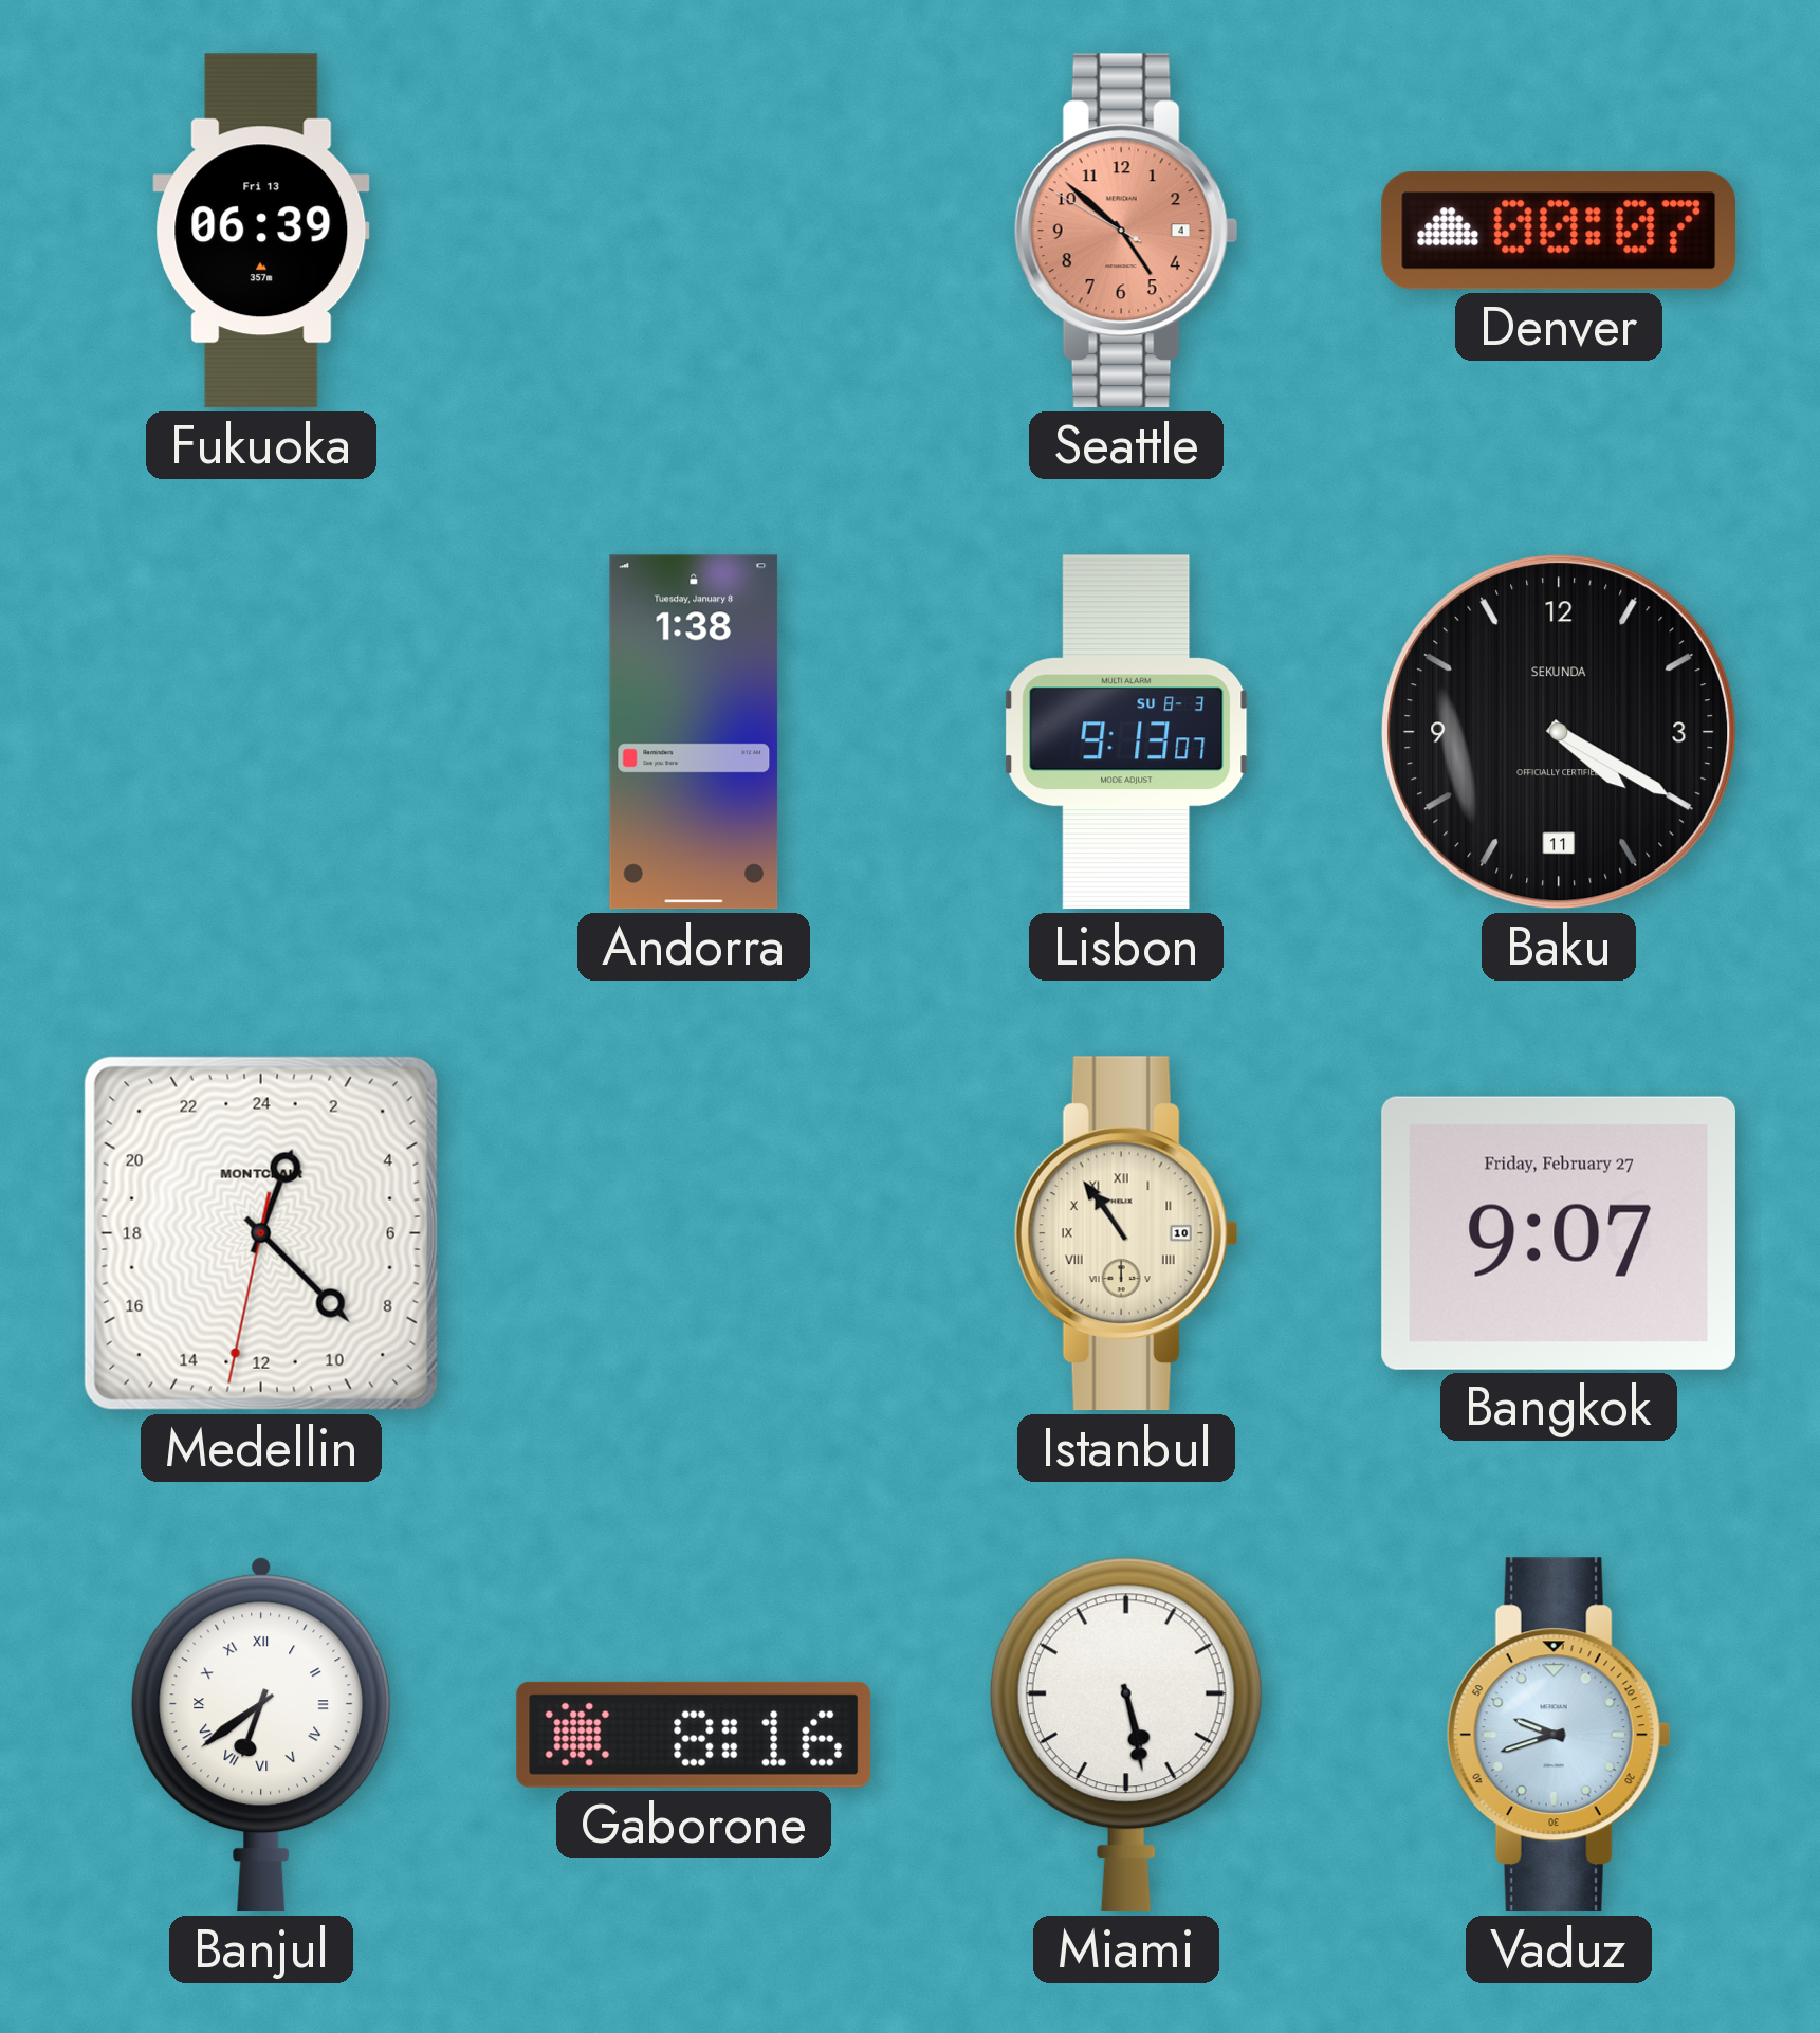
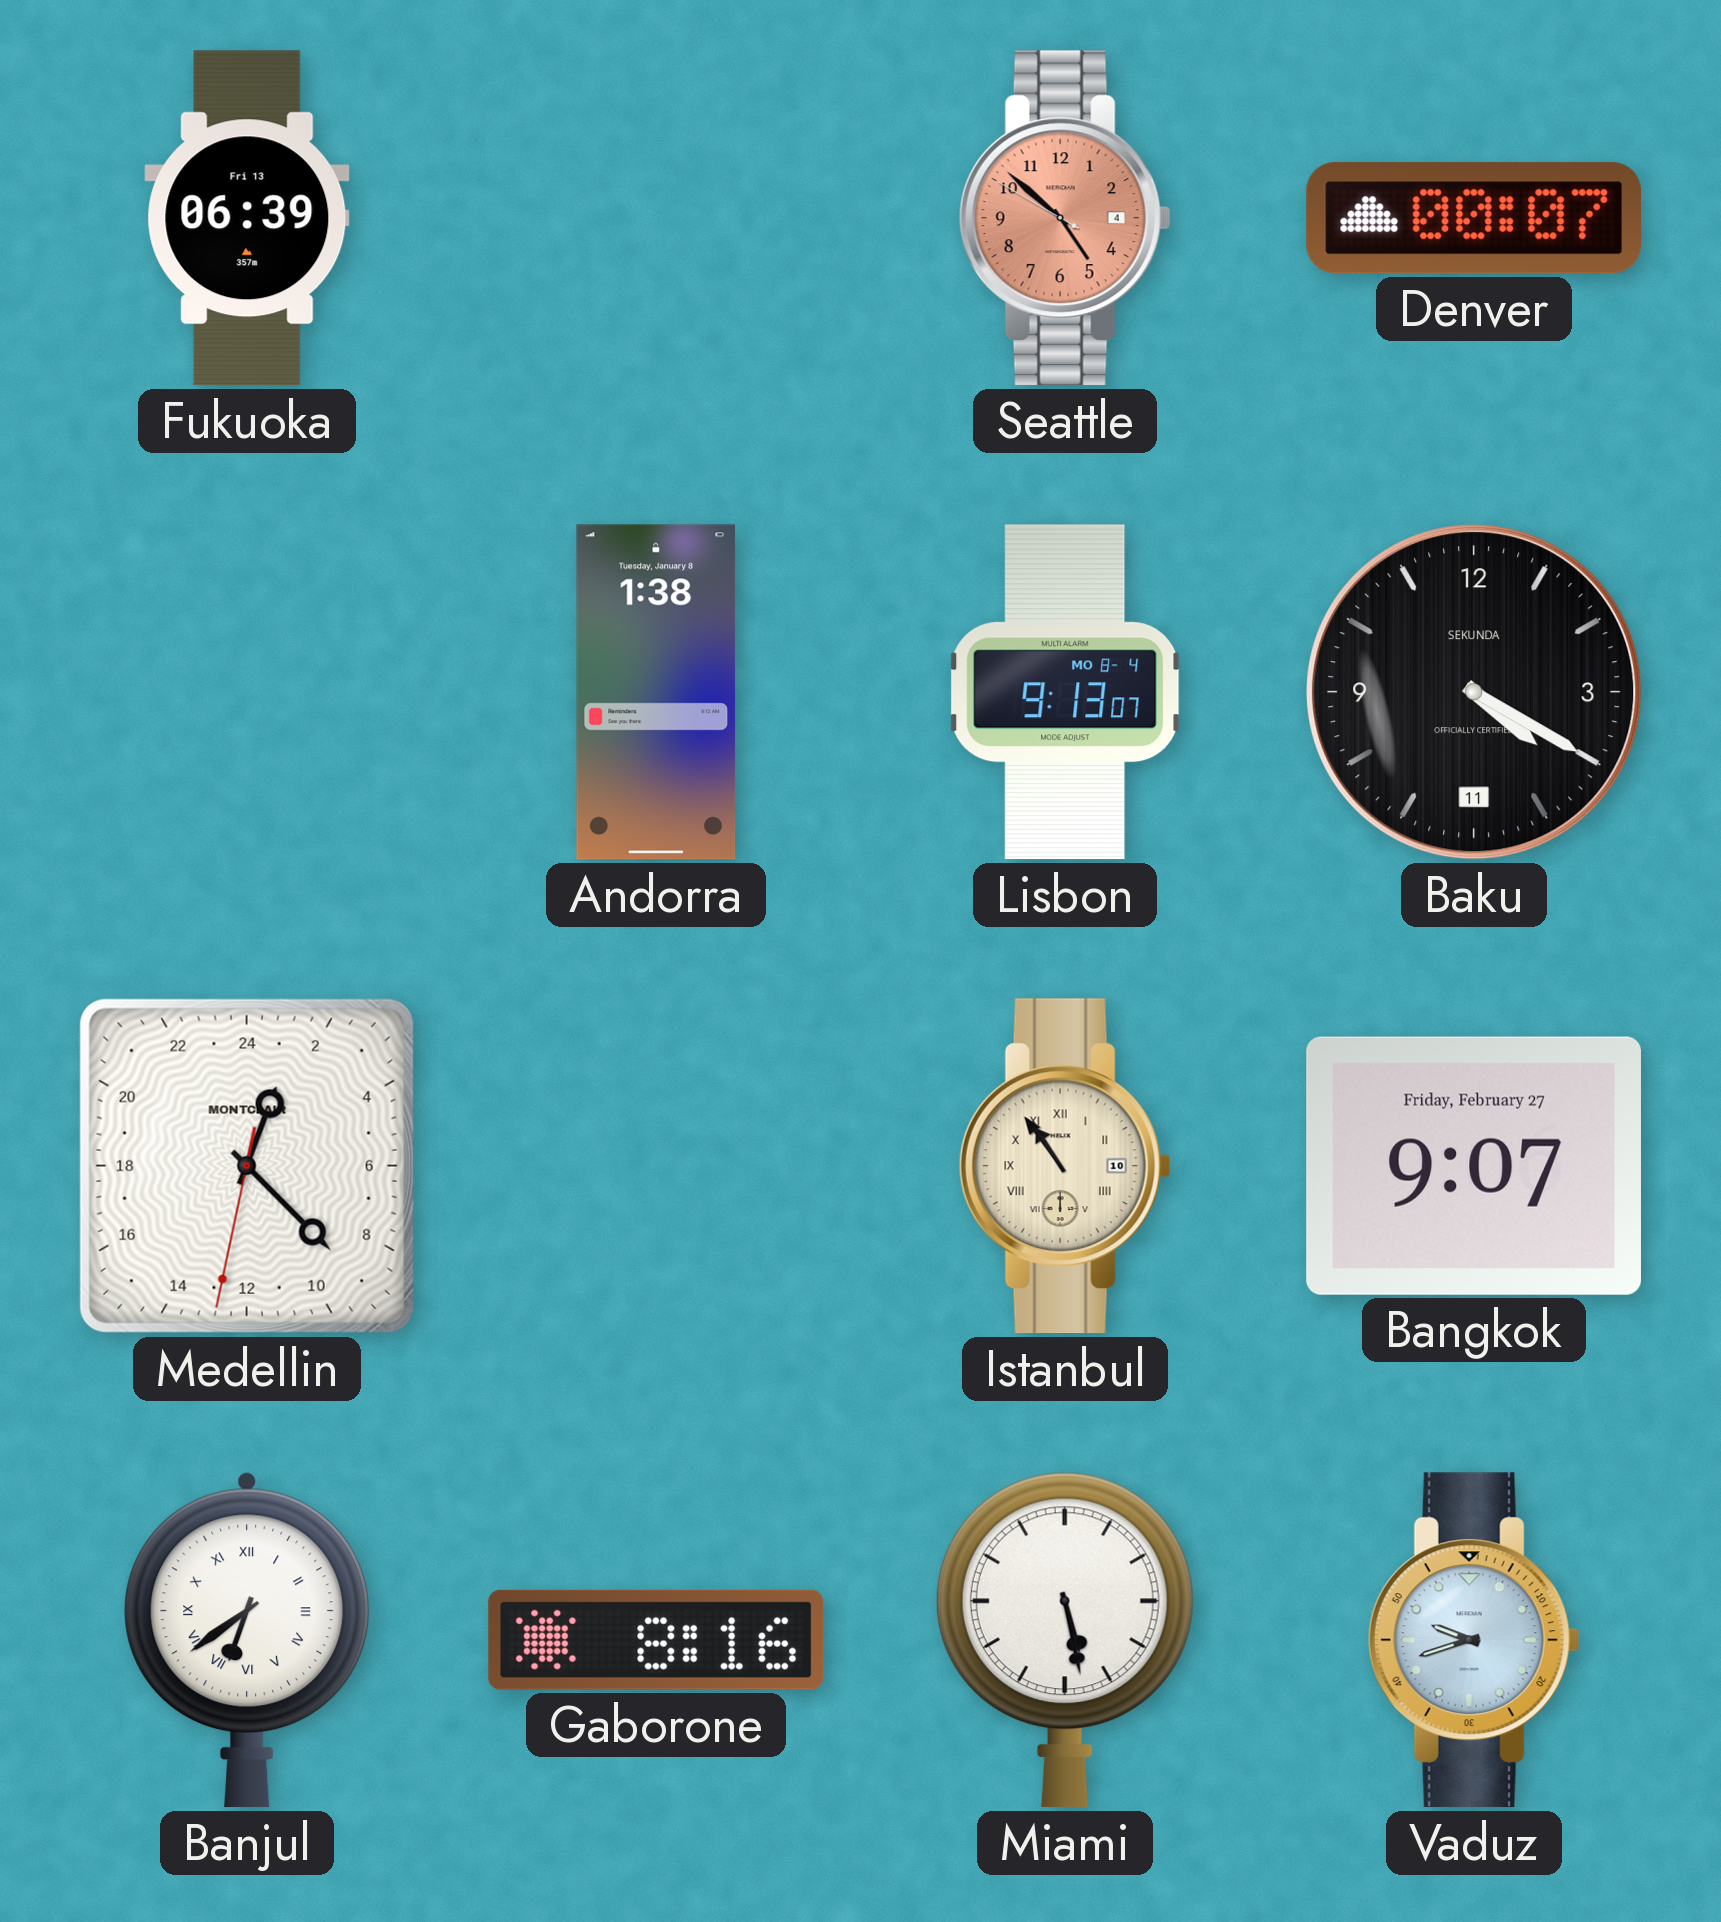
Lisbon date: SU 8-3 -> MO 8-4 (1065, 692)
